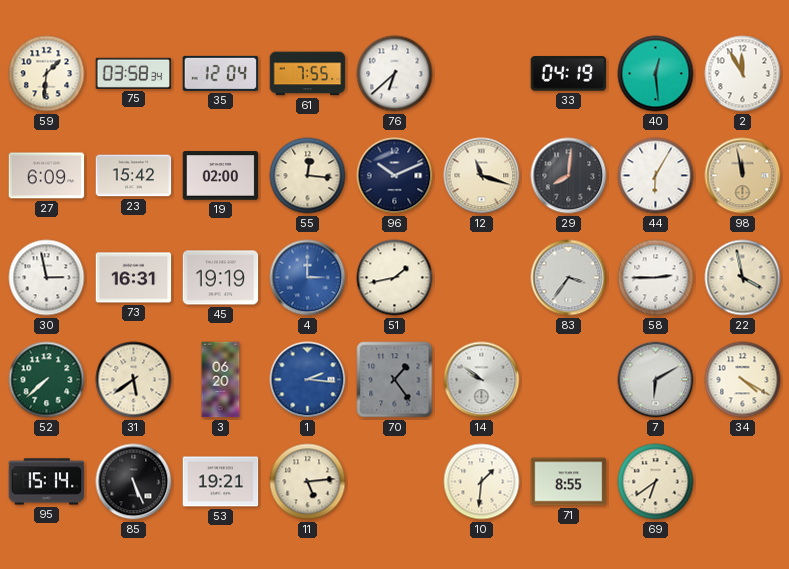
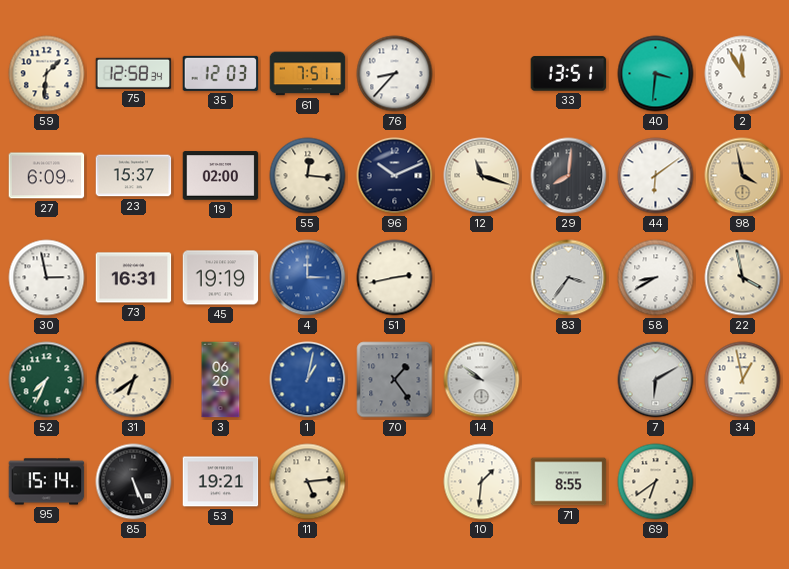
75: 03:58 -> 12:58 (134, 73)
35: 12:04 -> 12:03 (221, 73)
61: 7:55 -> 7:51 (308, 74)
76: 6:38 -> 8:37 (395, 74)
33: 04:19 -> 13:51 (569, 74)
40: 12:29 -> 3:31 (656, 74)
23: 15:42 -> 15:37 (134, 176)
44: 6:05 -> 6:09 (656, 176)
98: 11:58 -> 3:58 (743, 176)
51: 1:43 -> 2:43 (395, 278)
58: 2:45 -> 8:40 (656, 278)
52: 7:38 -> 7:34 (47, 380)
31: 5:39 -> 6:39 (134, 380)
1: 2:16 -> 1:02 (308, 380)
34: 4:20 -> 12:58 (743, 380)
